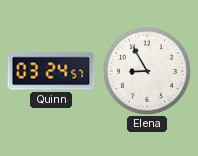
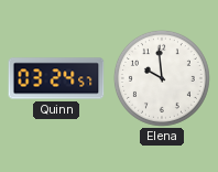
Elena: 8:55 -> 9:59 (162, 78)
